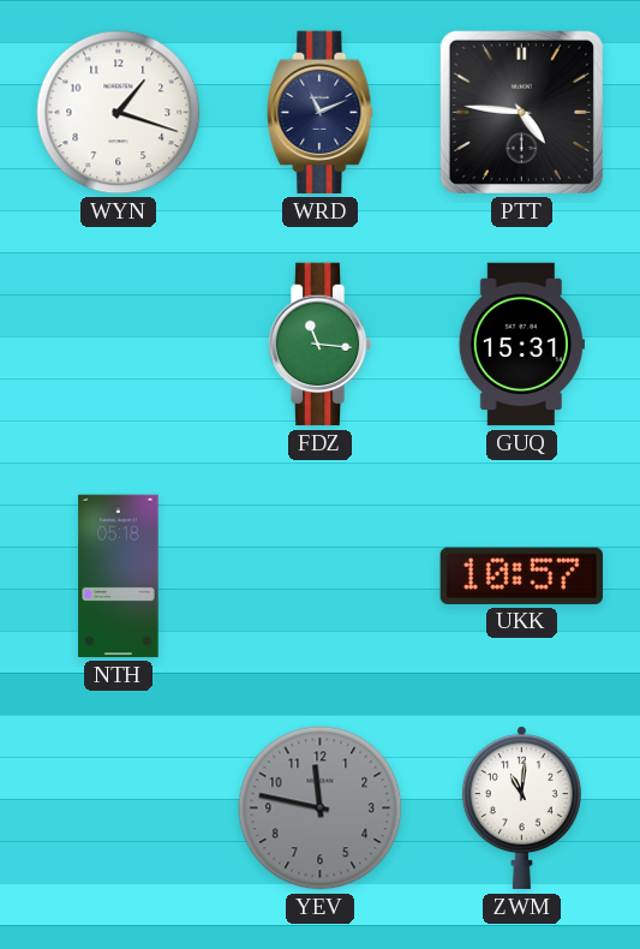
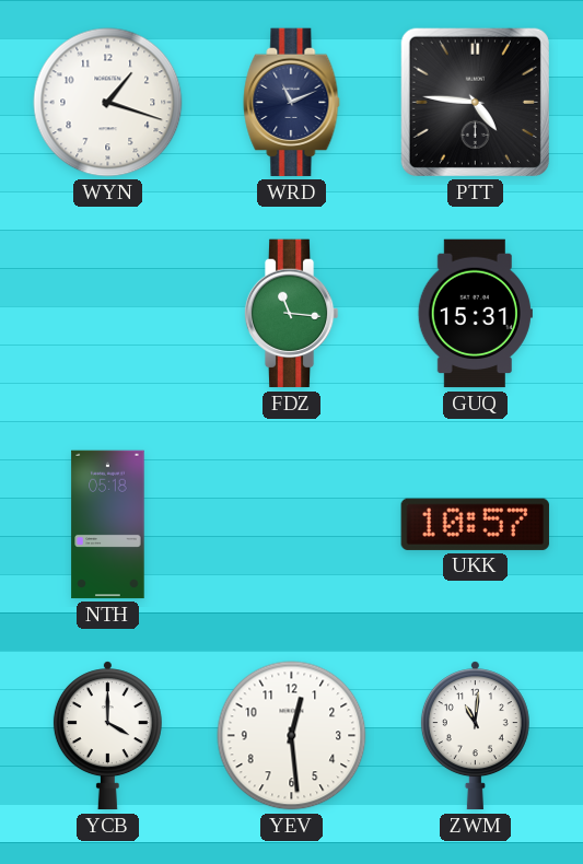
YCB: none -> 4:00 (107, 736)
YEV: 11:47 -> 12:29 (292, 736)
YEV dial: grey -> white (292, 736)
